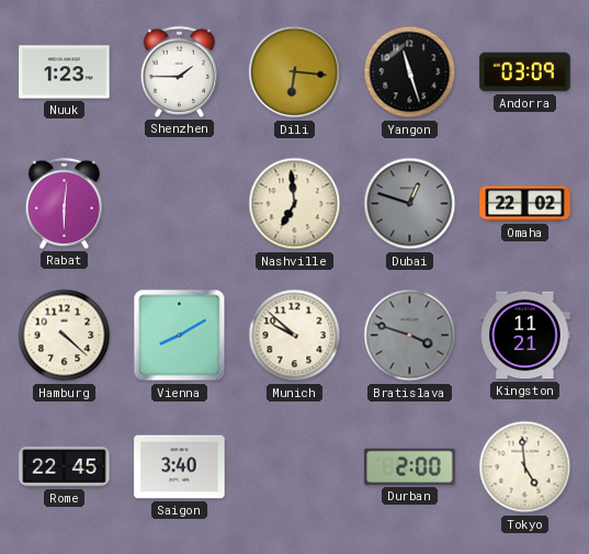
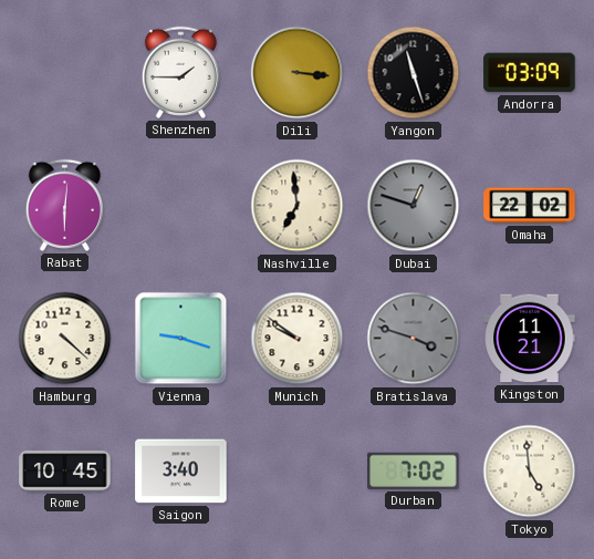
Nuuk: 1:23 -> none (65, 72)
Dili: 6:16 -> 3:16 (298, 73)
Vienna: 8:10 -> 9:18 (181, 339)
Munich: 9:52 -> 9:51 (298, 339)
Rome: 22:45 -> 10:45 (65, 472)
Durban: 2:00 -> 7:02 (414, 470)
